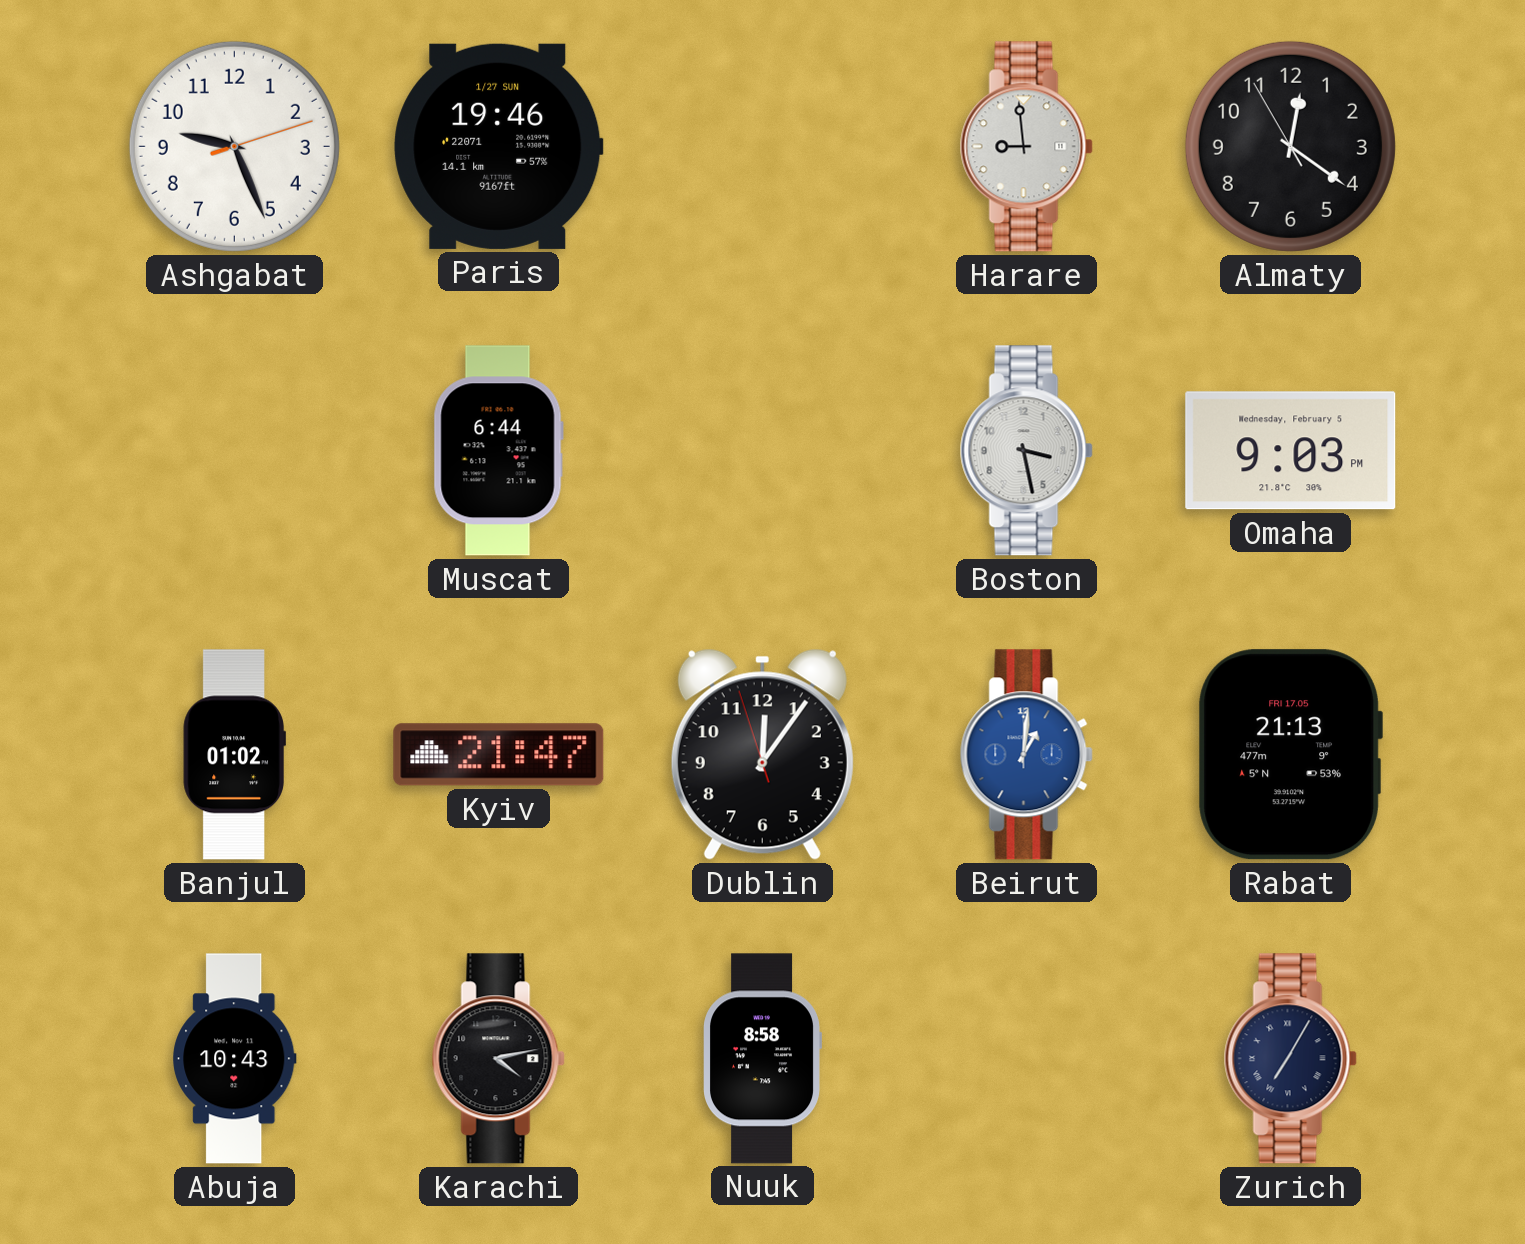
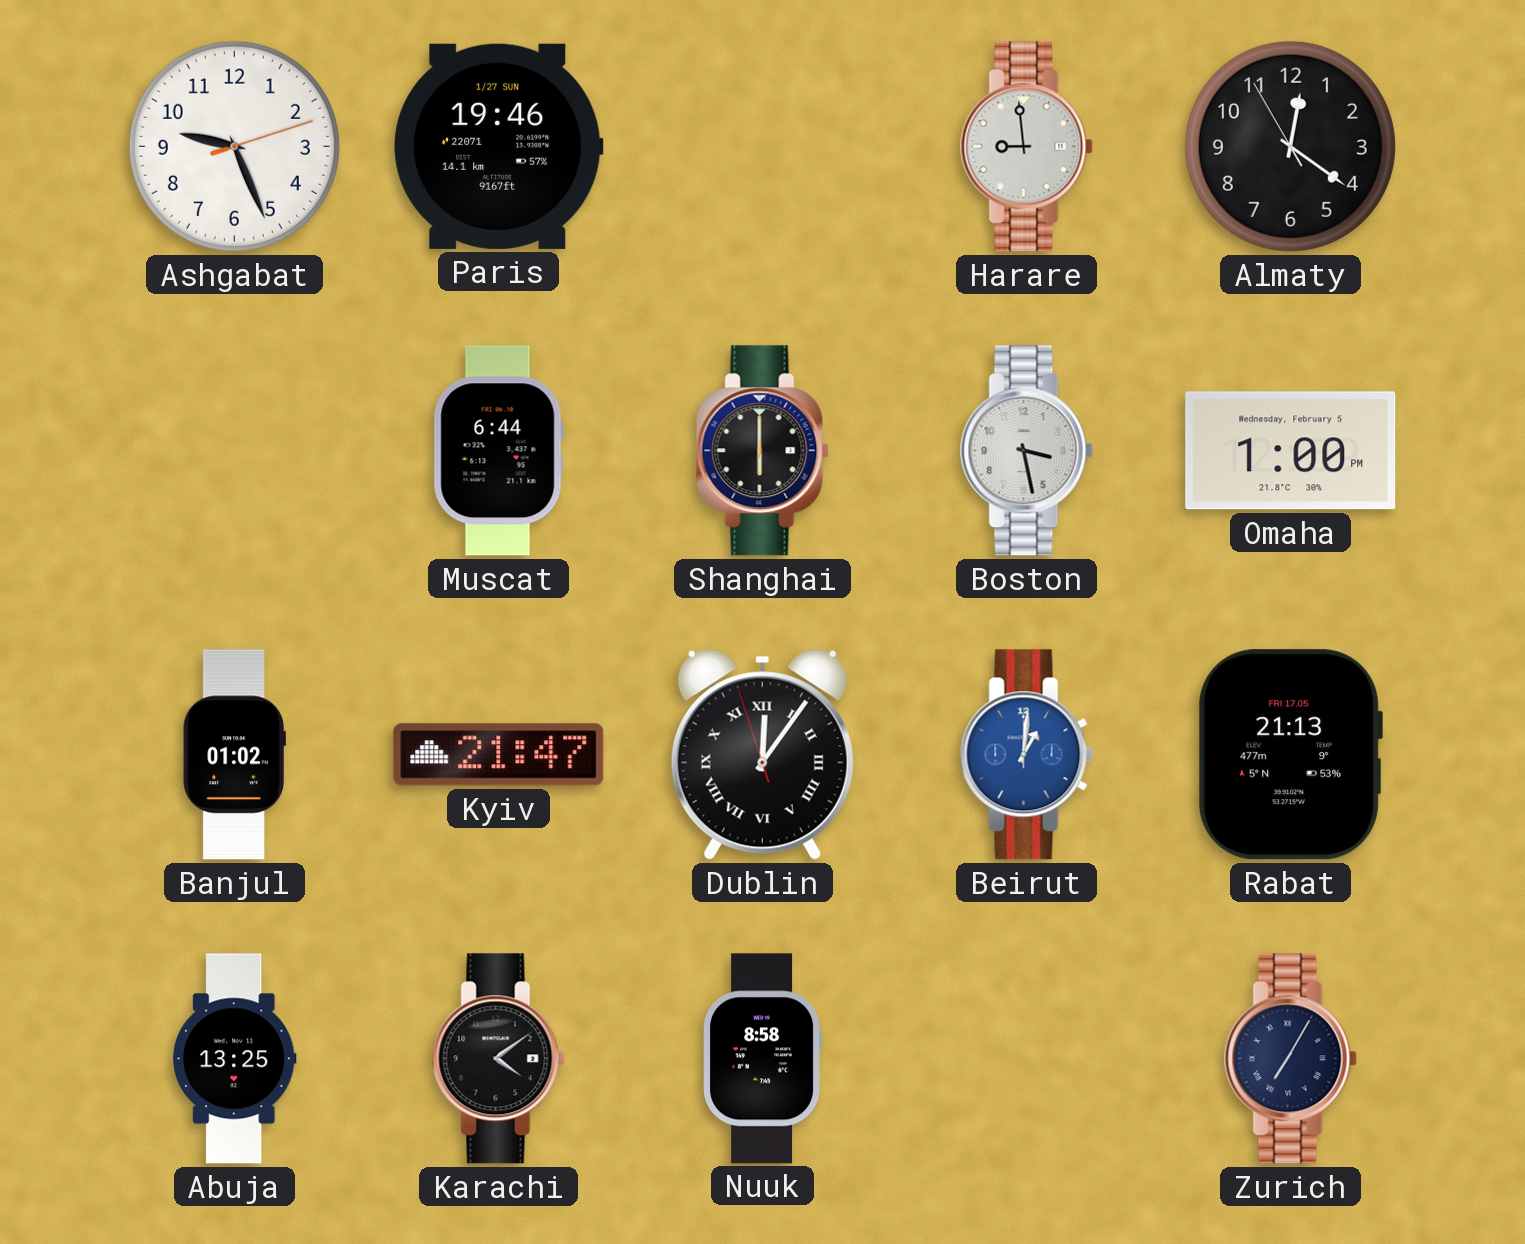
Shanghai: none -> 6:00 (762, 451)
Omaha: 9:03 -> 1:00 (1291, 451)
Dublin numerals: Arabic -> Roman (762, 754)
Abuja: 10:43 -> 13:25 (235, 1059)
Karachi: 4:13 -> 4:09 (498, 1059)
